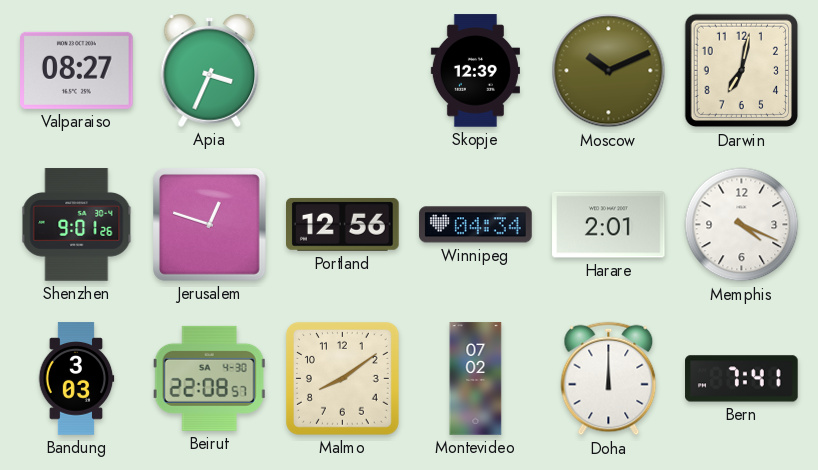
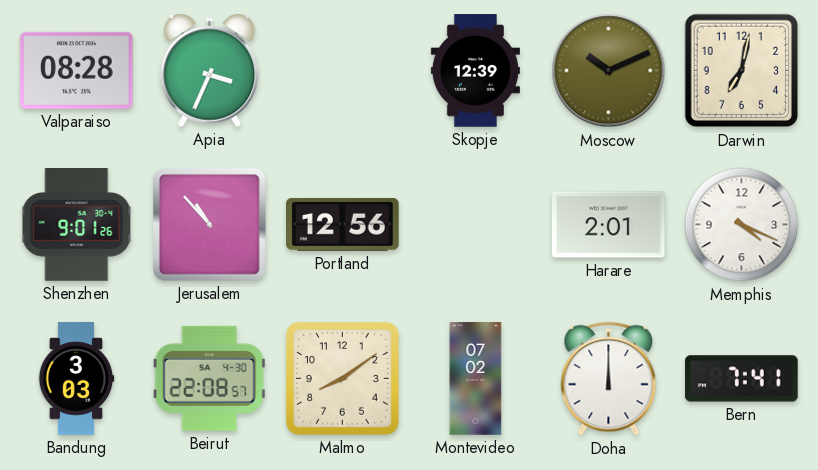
Valparaiso: 08:27 -> 08:28 (77, 70)
Jerusalem: 12:48 -> 10:53 (210, 225)
Winnipeg: 04:34 -> none (476, 225)
